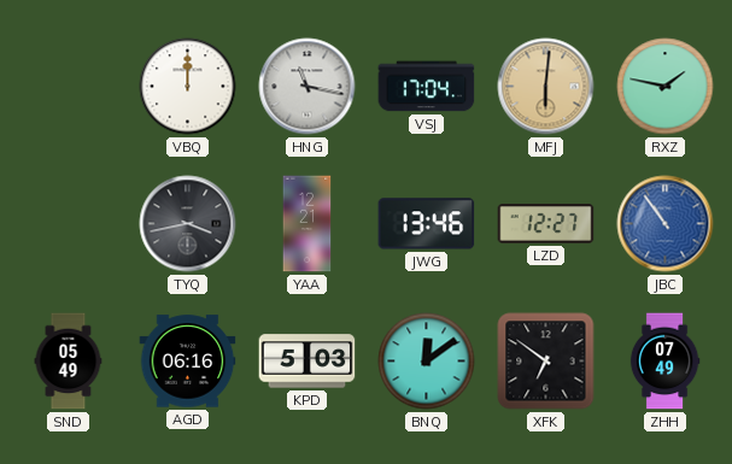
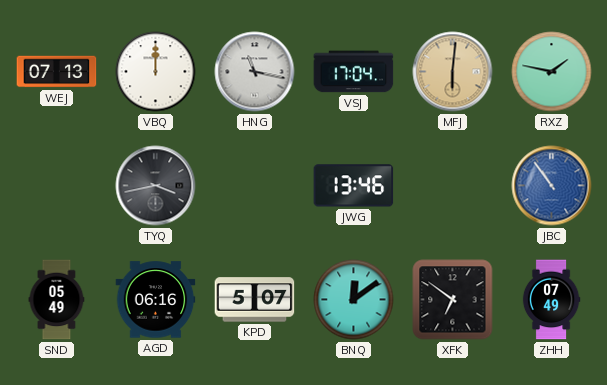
WEJ: none -> 07:13 (57, 72)
YAA: 12:21 -> none (308, 224)
LZD: 12:27 -> none (546, 224)
KPD: 5:03 -> 5:07 (255, 300)
